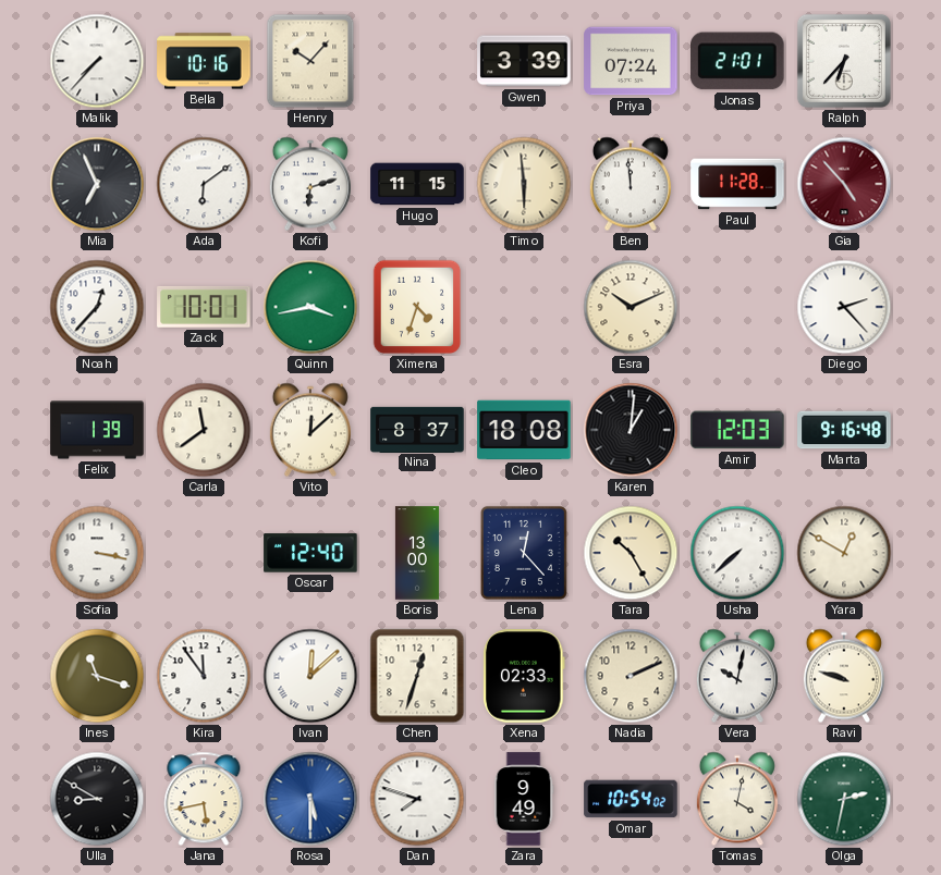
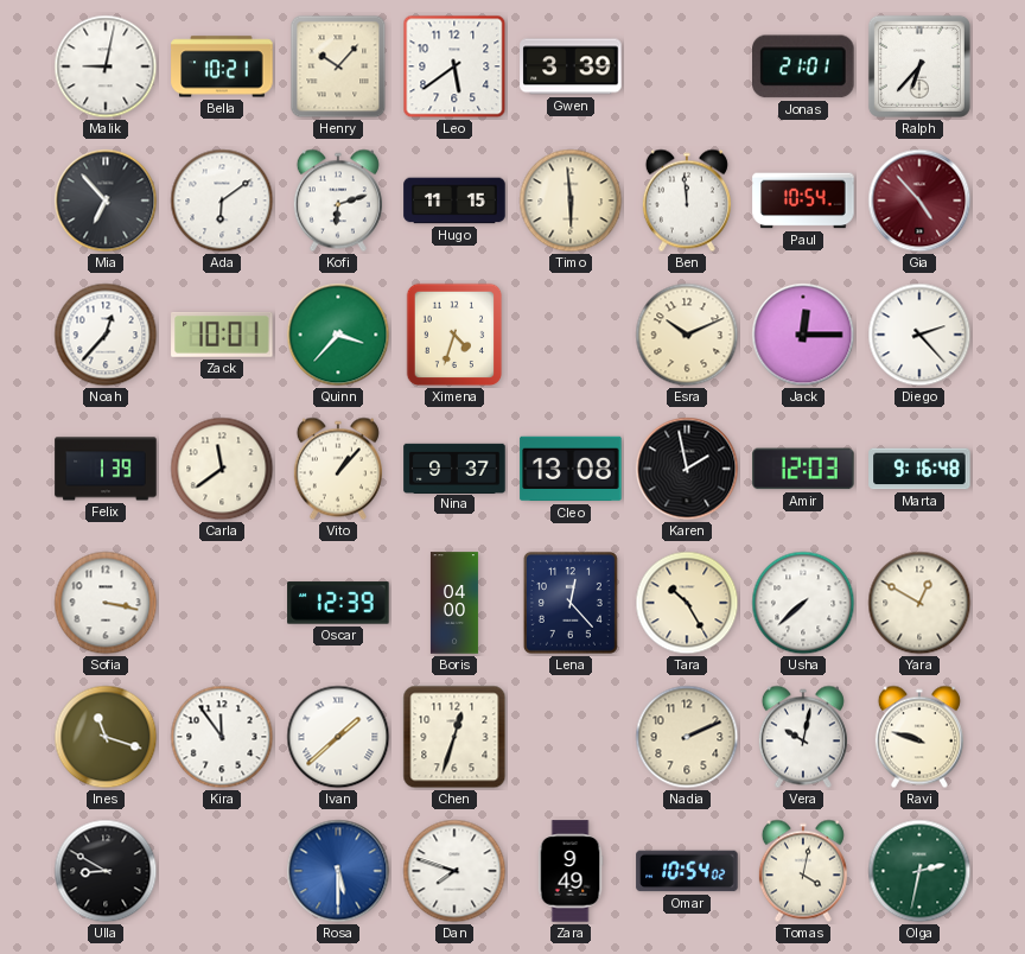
Malik: 7:37 -> 9:02 (106, 66)
Bella: 10:16 -> 10:21 (222, 66)
Leo: none -> 5:39 (454, 66)
Priya: 07:24 -> none (631, 61)
Mia: 6:56 -> 6:53 (106, 201)
Paul: 11:28 -> 10:54 (803, 201)
Quinn: 3:43 -> 3:37 (338, 335)
Jack: none -> 12:15 (803, 335)
Vito: 12:08 -> 1:07 (338, 469)
Nina: 8:37 -> 9:37 (454, 468)
Cleo: 18:08 -> 13:08 (571, 469)
Karen: 1:01 -> 1:58 (687, 469)
Oscar: 12:40 -> 12:39 (338, 603)
Boris: 13:00 -> 04:00 (454, 603)
Ivan: 12:08 -> 1:38 (338, 737)
Xena: 02:33 -> none (524, 676)
Jana: 5:43 -> none (204, 799)
